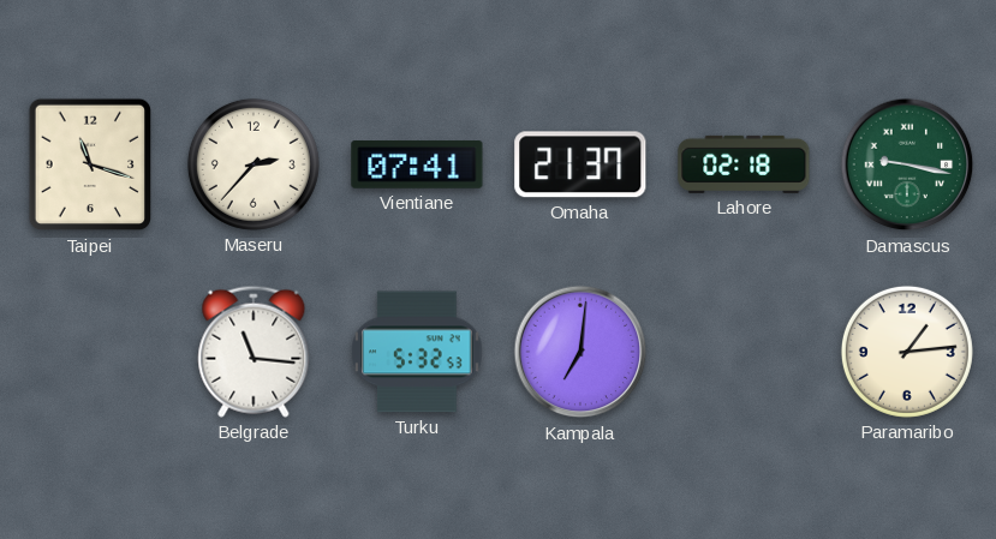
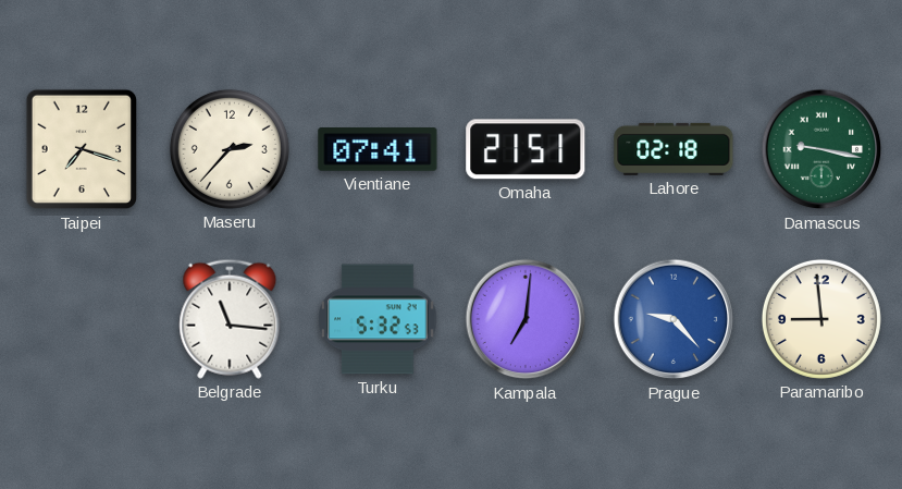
Taipei: 11:18 -> 7:18 (82, 149)
Omaha: 21:37 -> 21:51 (526, 149)
Prague: none -> 9:23 (674, 319)
Paramaribo: 1:14 -> 8:59 (821, 319)
